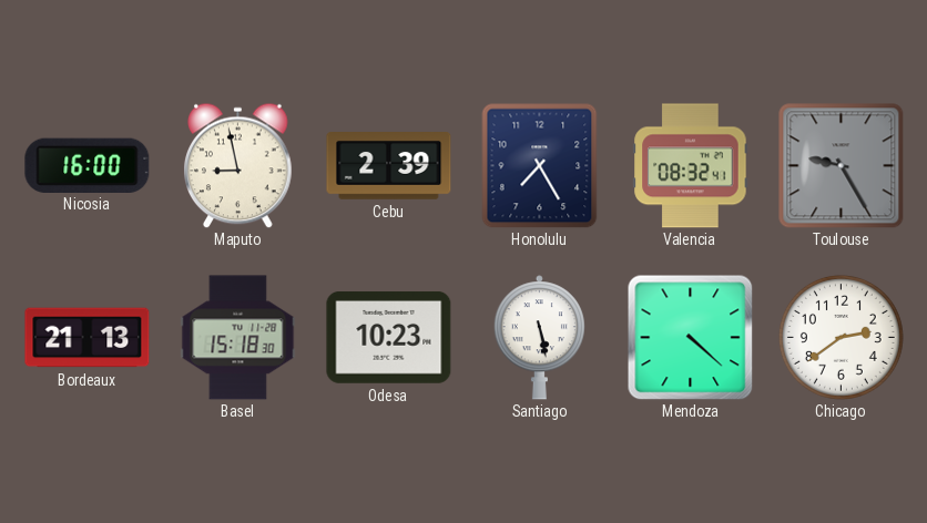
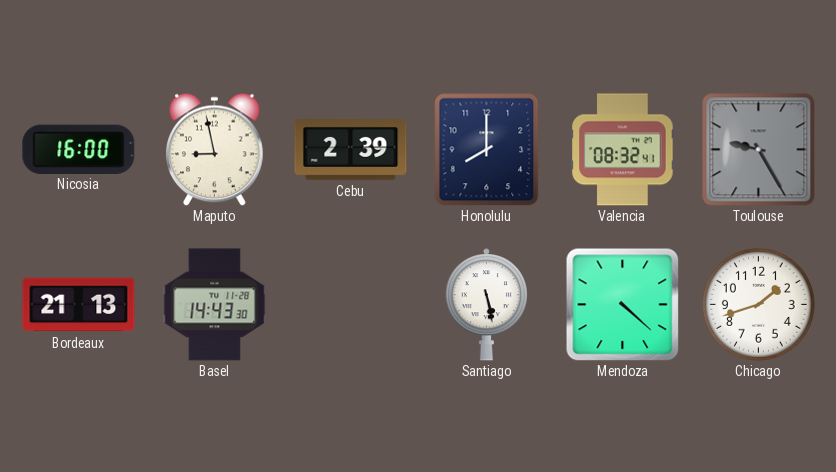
Honolulu: 7:25 -> 8:00 (487, 149)
Basel: 15:18 -> 14:43 (215, 305)
Odesa: 10:23 -> none (389, 337)
Chicago: 2:39 -> 1:42 (758, 304)
